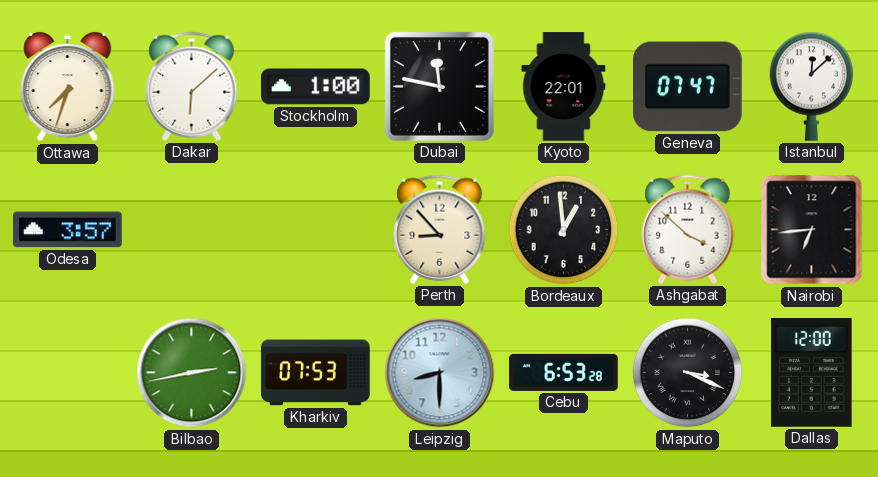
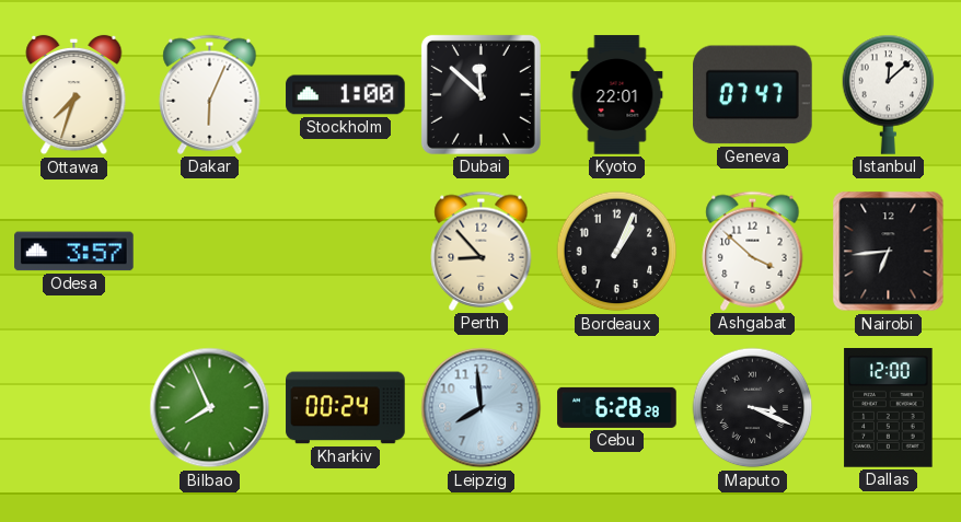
Dakar: 6:08 -> 6:04 (210, 94)
Dubai: 11:47 -> 11:52 (480, 94)
Bordeaux: 12:59 -> 1:04 (617, 252)
Bilbao: 2:43 -> 7:56 (210, 408)
Kharkiv: 07:53 -> 00:24 (346, 408)
Leipzig: 8:30 -> 7:59 (482, 408)
Cebu: 6:53 -> 6:28 (617, 407)
